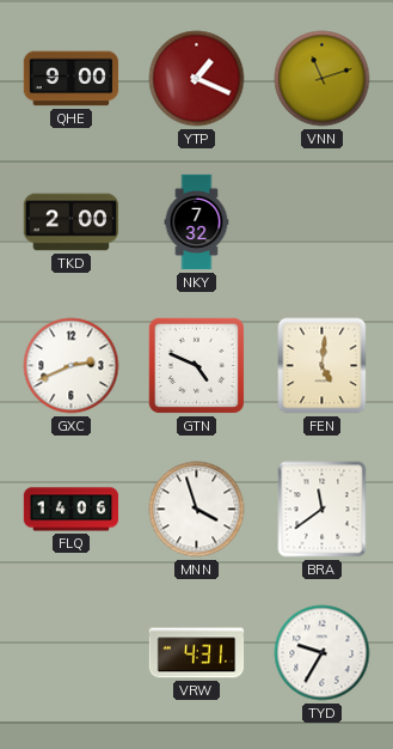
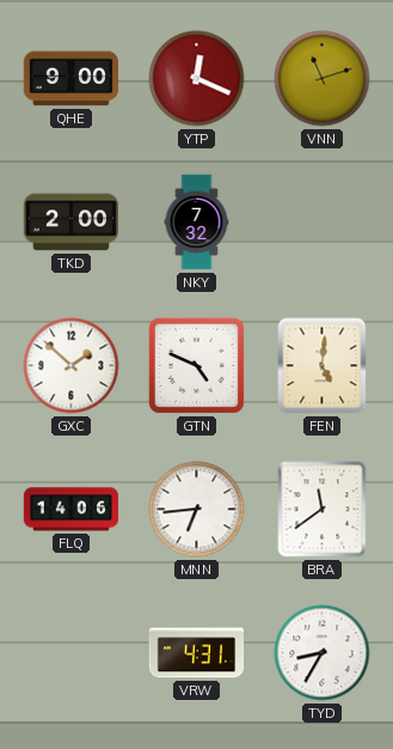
YTP: 1:19 -> 12:19 (197, 79)
GXC: 2:41 -> 1:52 (72, 366)
MNN: 3:57 -> 6:44 (197, 510)
TYD: 9:35 -> 8:35 (323, 653)
